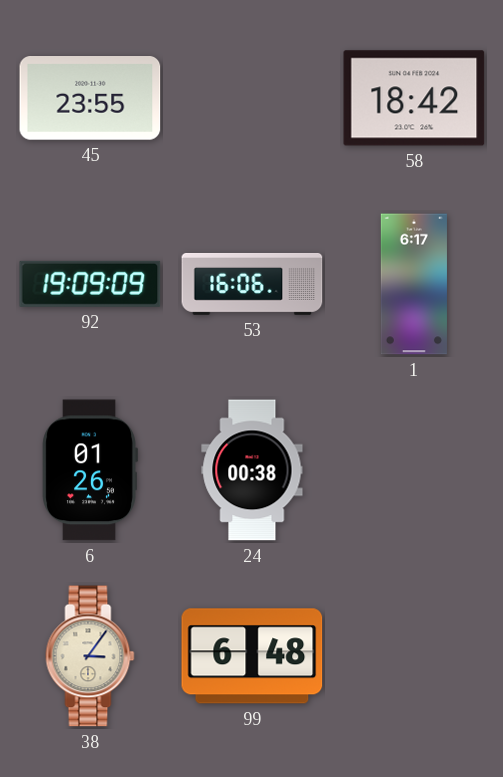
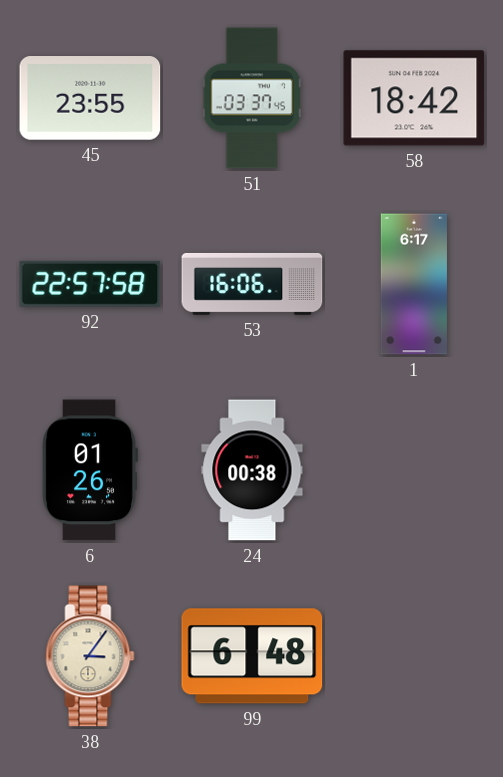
51: none -> 03:37 (252, 98)
92: 19:09 -> 22:57 (90, 284)
